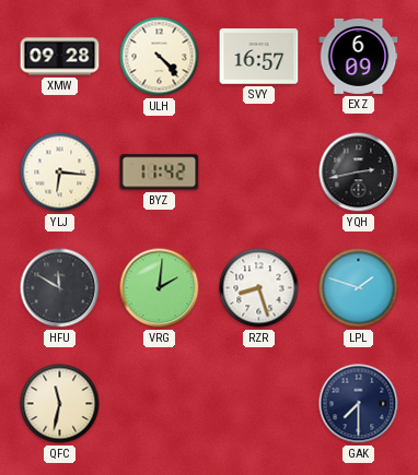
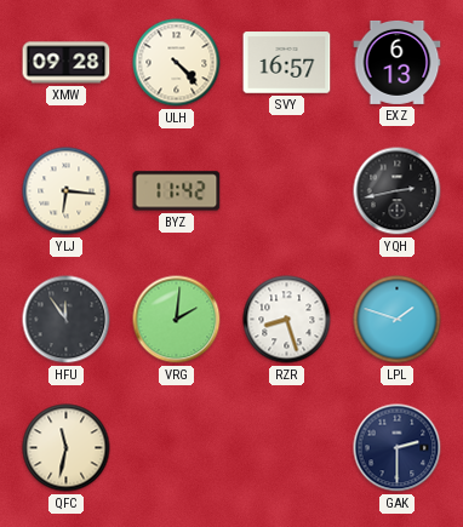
EXZ: 6:09 -> 6:13 (398, 62)
HFU: 11:50 -> 11:54 (67, 320)
GAK: 7:30 -> 2:30 (398, 448)
